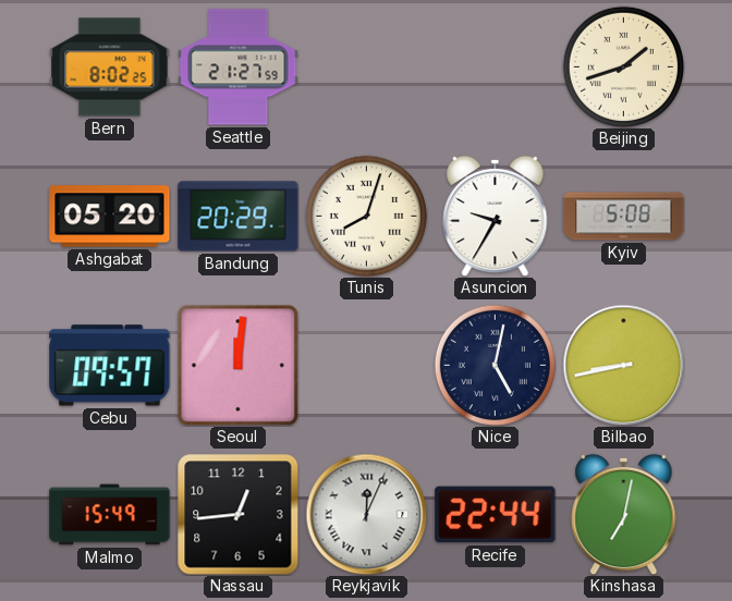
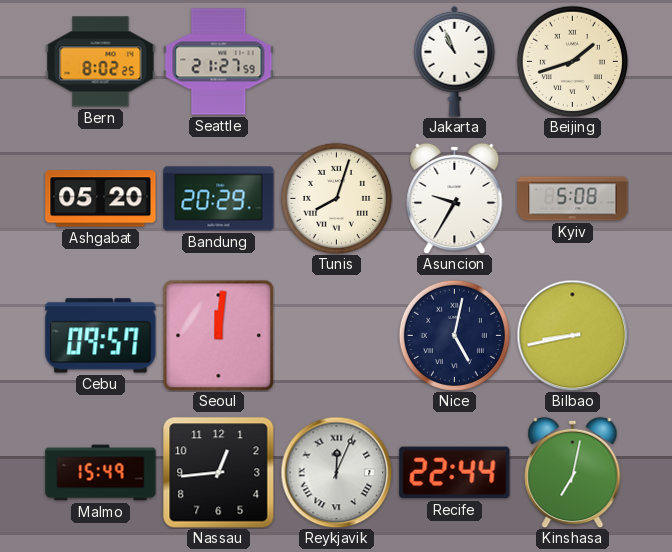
Jakarta: none -> 10:56 (455, 61)
